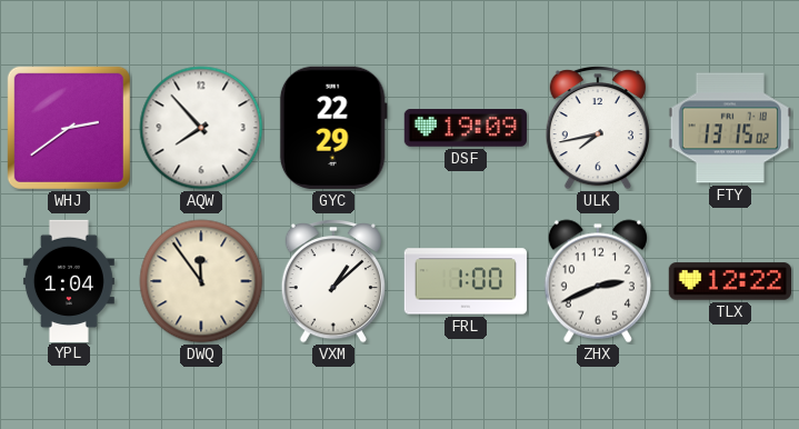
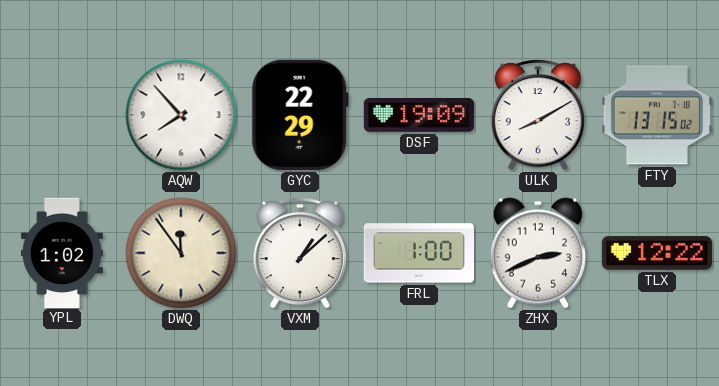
WHJ: 2:39 -> none (69, 128)
ULK: 7:43 -> 8:10 (538, 116)
YPL: 1:04 -> 1:02 (62, 252)
